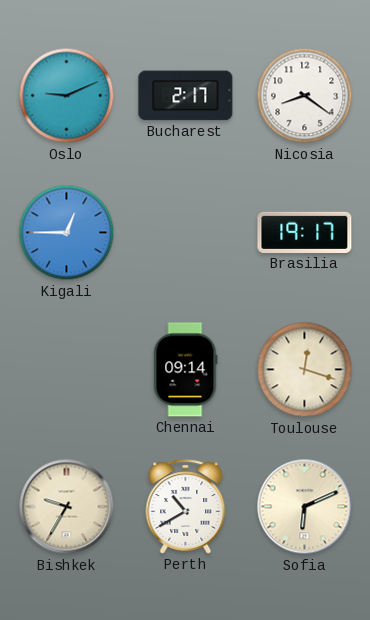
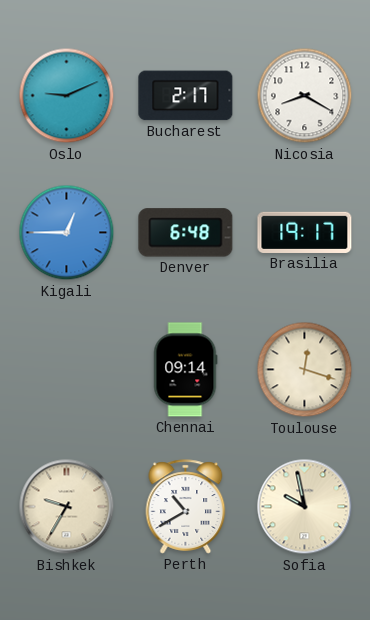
Nicosia: 8:21 -> 8:20 (305, 96)
Denver: none -> 6:48 (186, 233)
Sofia: 6:11 -> 9:58 (305, 507)
